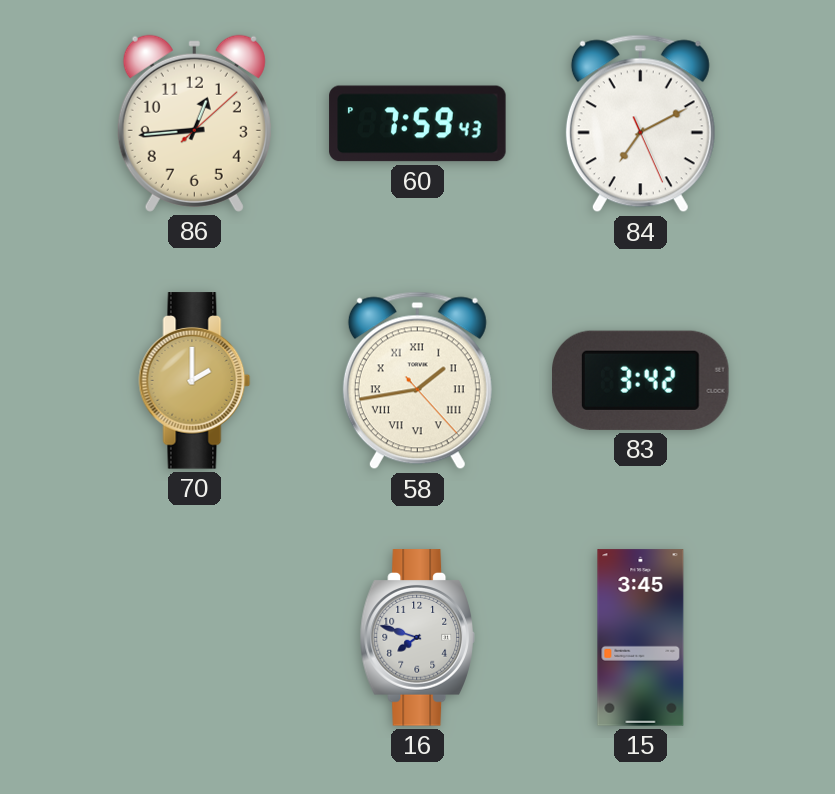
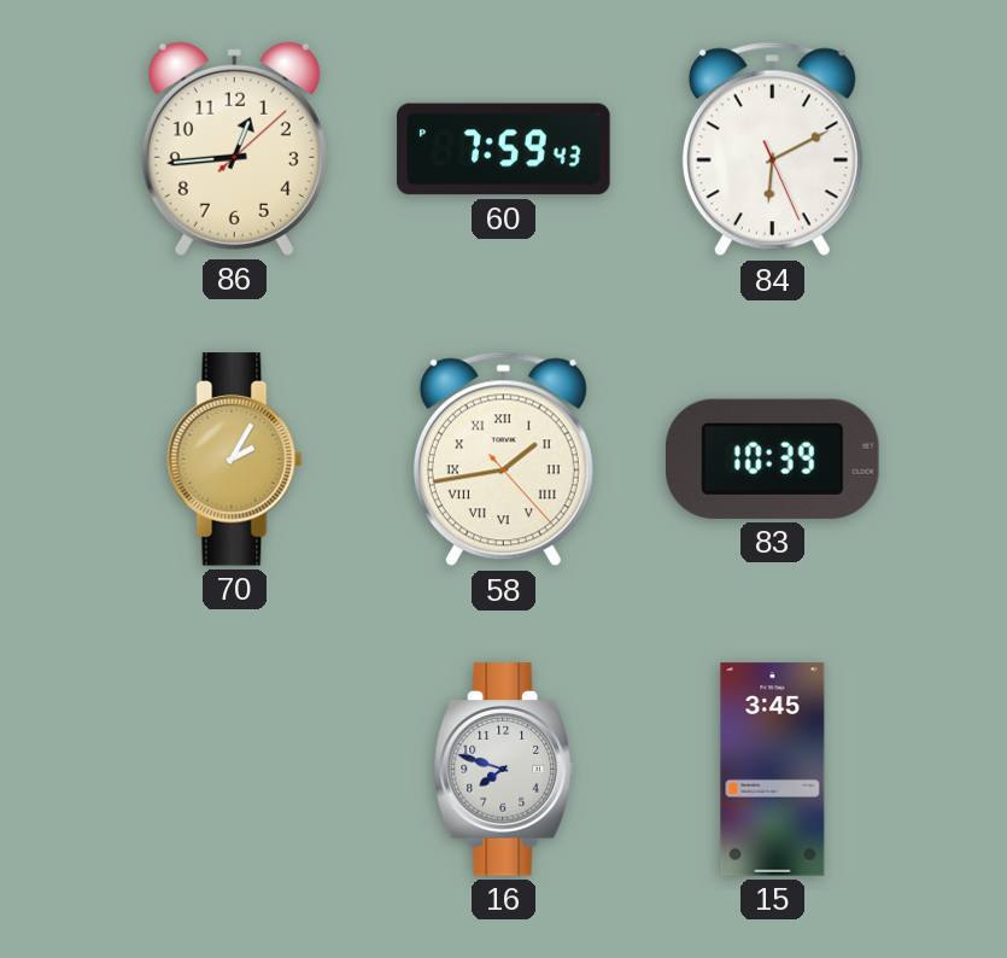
84: 7:10 -> 6:10 (772, 150)
70: 2:00 -> 2:05 (235, 460)
83: 3:42 -> 10:39 (773, 458)
